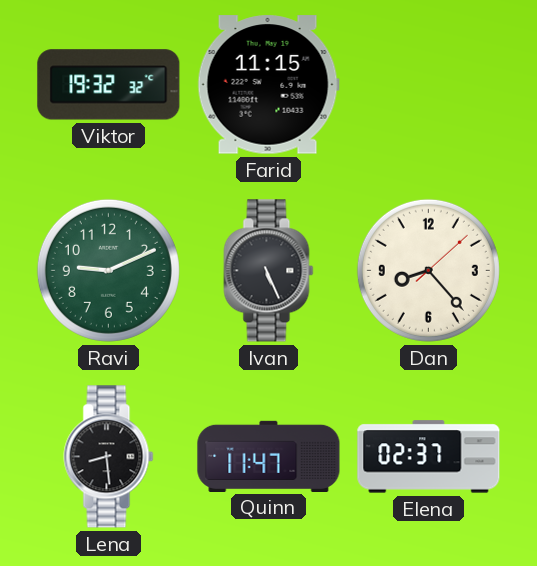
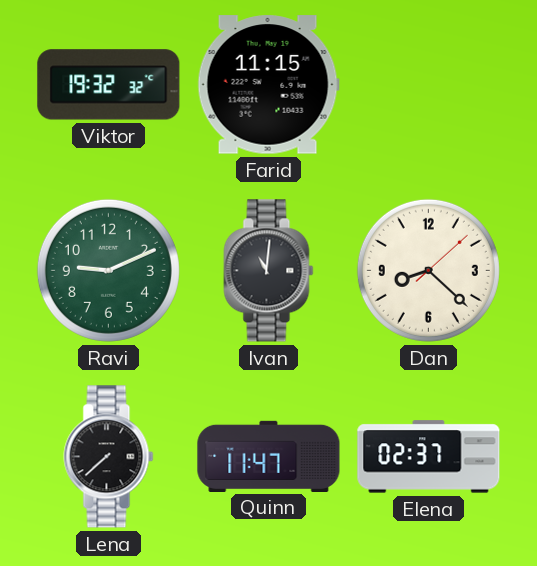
Ivan: 5:26 -> 11:01 (269, 271)
Dan: 8:23 -> 8:22 (428, 270)
Lena: 8:29 -> 7:38 (109, 457)
